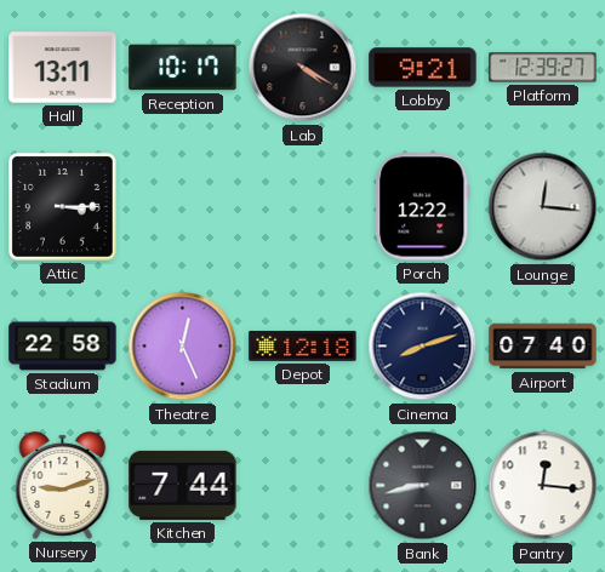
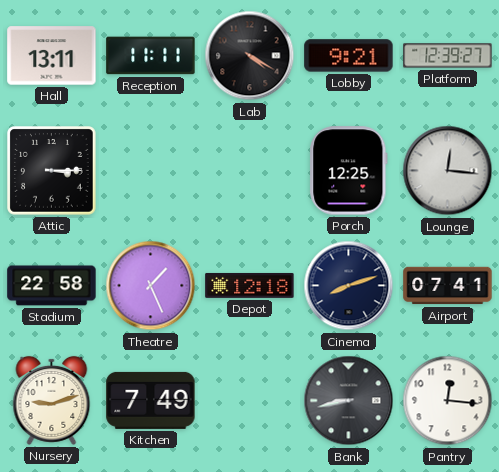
Reception: 10:17 -> 11:11 (151, 56)
Porch: 12:22 -> 12:25 (349, 171)
Theatre: 12:26 -> 1:26 (151, 286)
Airport: 07:40 -> 07:41 (448, 286)
Kitchen: 7:44 -> 7:49 (151, 400)
